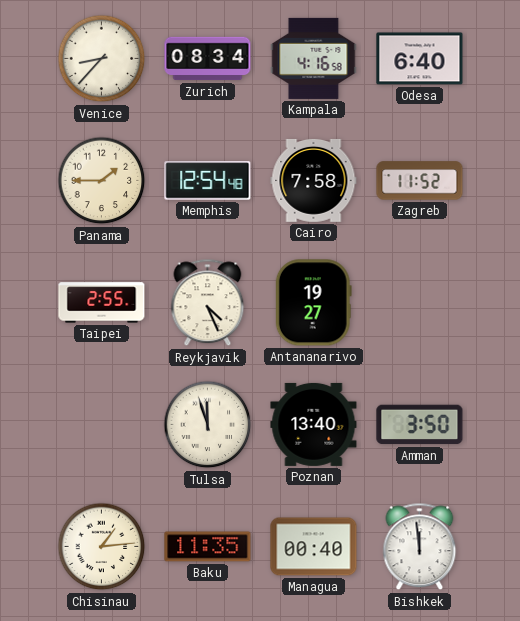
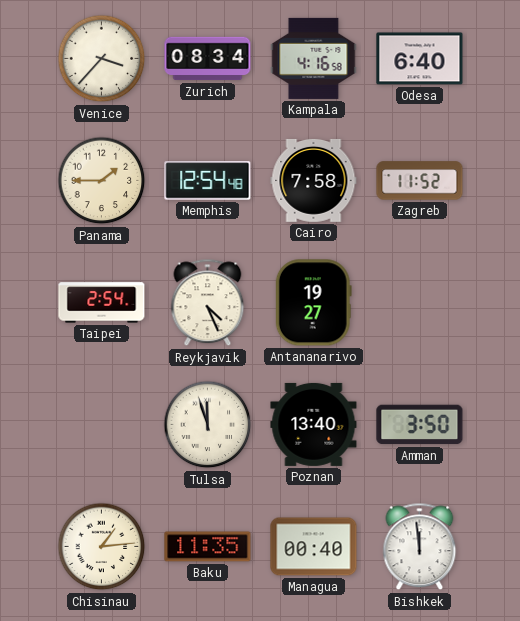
Venice: 8:37 -> 3:37 (102, 59)
Taipei: 2:55 -> 2:54 (102, 303)
